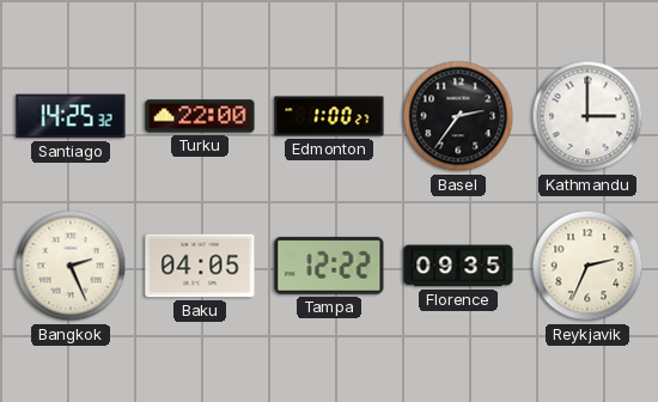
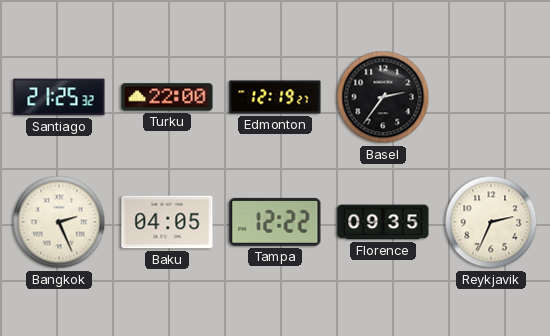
Santiago: 14:25 -> 21:25 (59, 97)
Edmonton: 1:00 -> 12:19 (275, 97)
Kathmandu: 3:00 -> none (587, 116)
